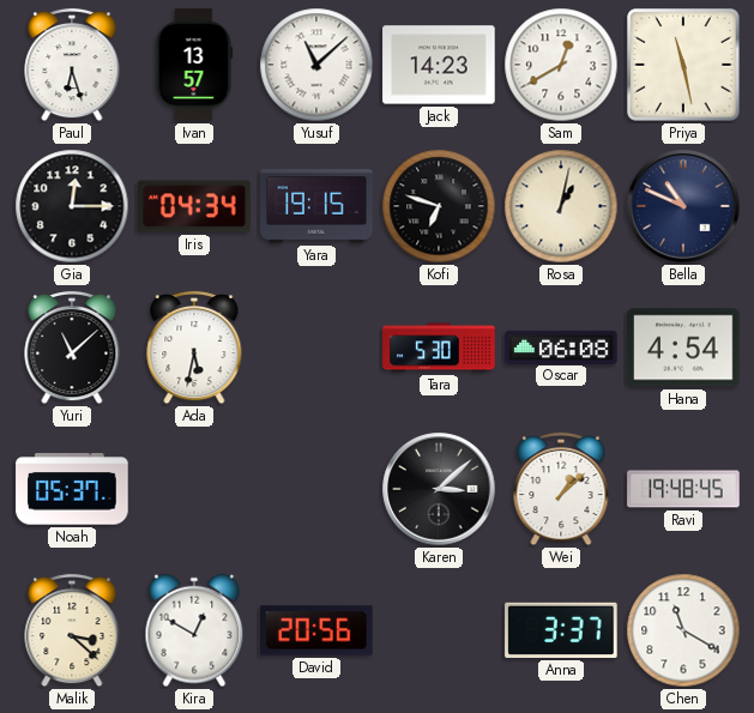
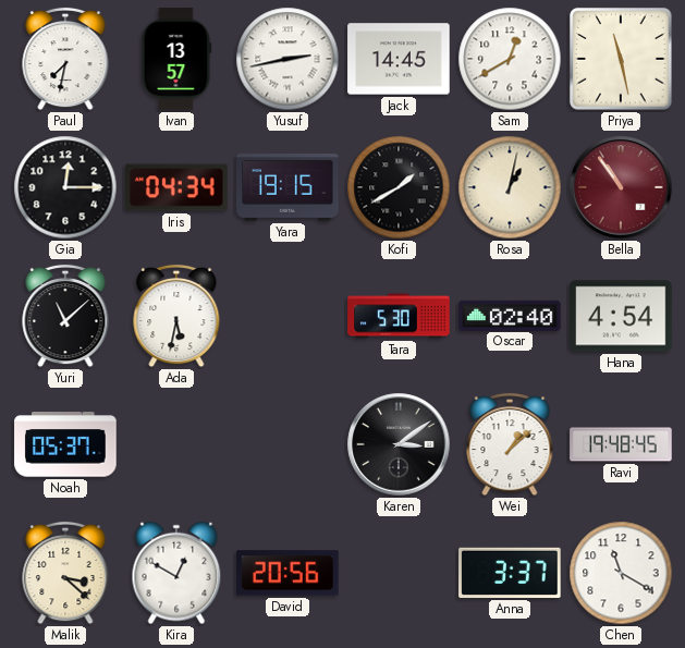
Paul: 6:27 -> 7:32 (65, 59)
Yusuf: 11:08 -> 2:43 (288, 59)
Jack: 14:23 -> 14:45 (399, 59)
Kofi: 6:48 -> 1:40 (399, 187)
Bella: 10:49 -> 10:54 (621, 187)
Bella dial: navy -> burgundy (621, 187)
Oscar: 06:08 -> 02:40 (510, 315)
Karen: 3:08 -> 3:09 (399, 444)
